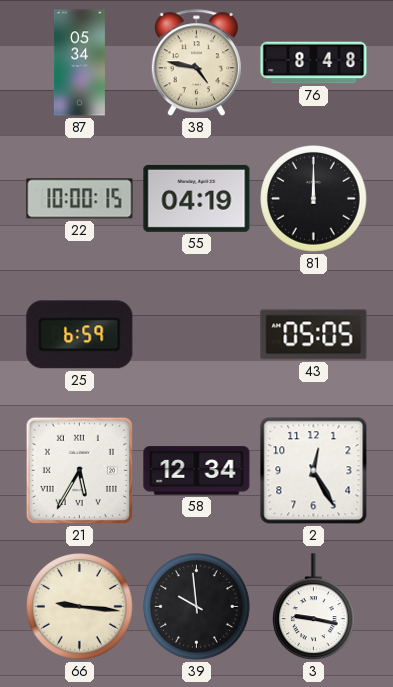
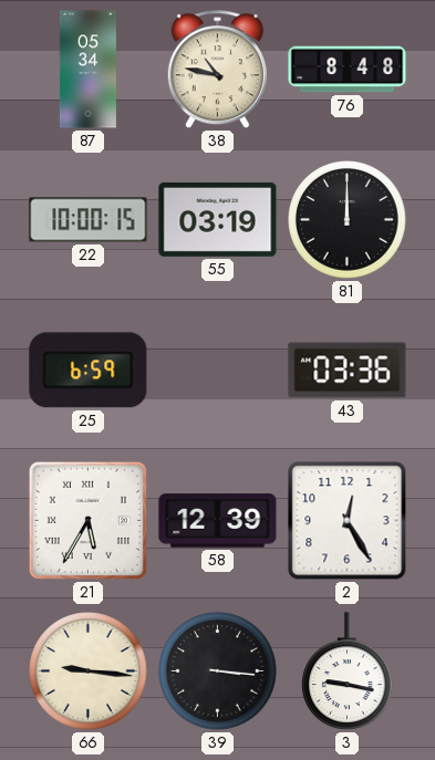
38: 4:47 -> 10:47 (217, 70)
55: 04:19 -> 03:19 (218, 219)
43: 05:05 -> 03:36 (348, 371)
58: 12:34 -> 12:39 (218, 521)
39: 9:59 -> 3:16 (218, 671)
